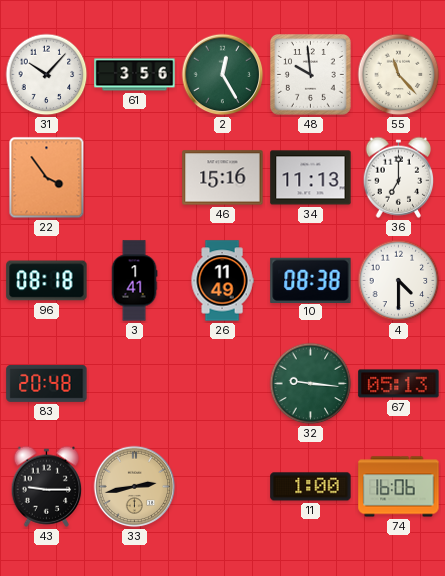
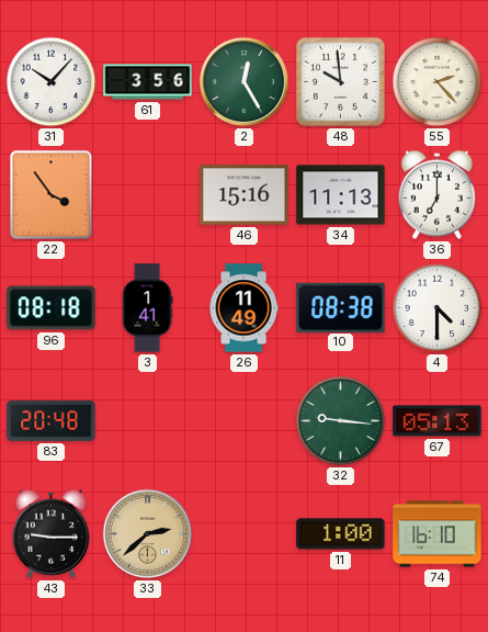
55: 11:23 -> 2:23 (438, 82)
33: 2:43 -> 2:38 (148, 534)
74: 16:06 -> 16:10 (438, 534)
